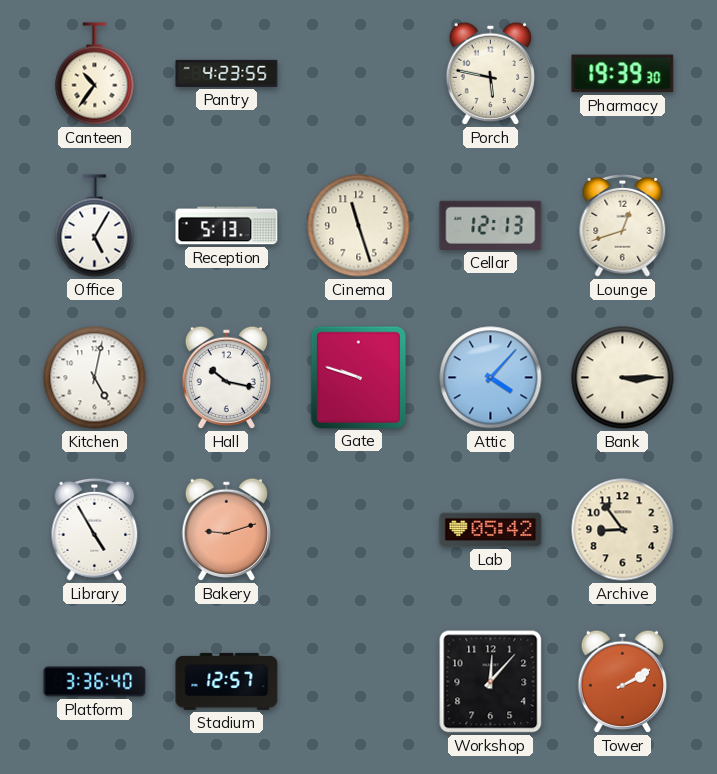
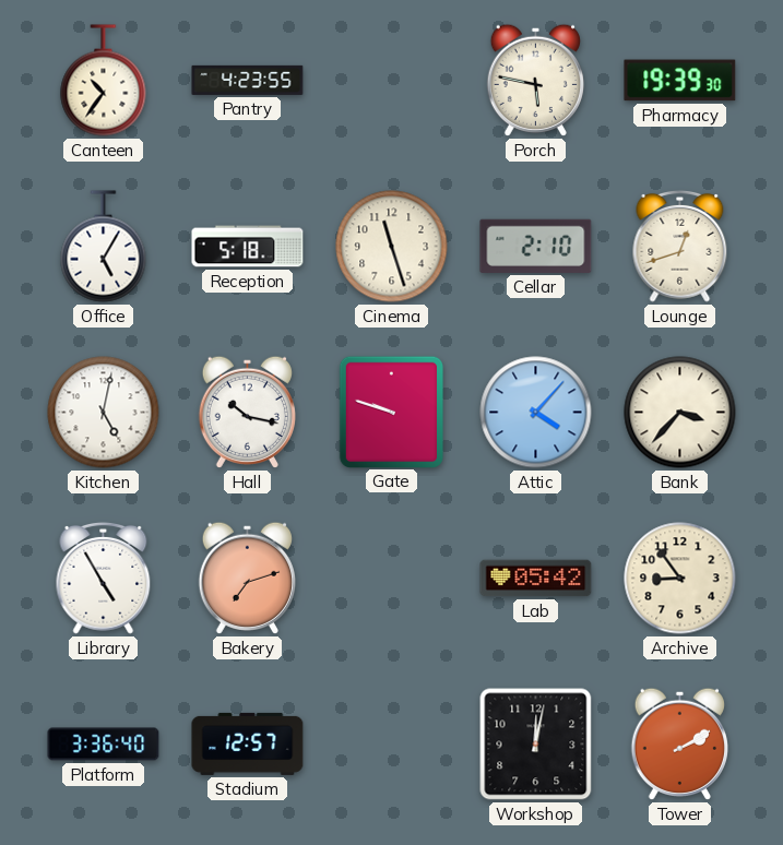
Reception: 5:13 -> 5:18 (248, 247)
Cellar: 12:13 -> 2:10 (536, 246)
Bank: 3:15 -> 3:37 (680, 413)
Bakery: 9:12 -> 7:12 (247, 578)
Workshop: 12:07 -> 12:02 (536, 745)
